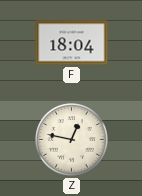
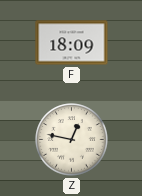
F: 18:04 -> 18:09 (72, 43)
